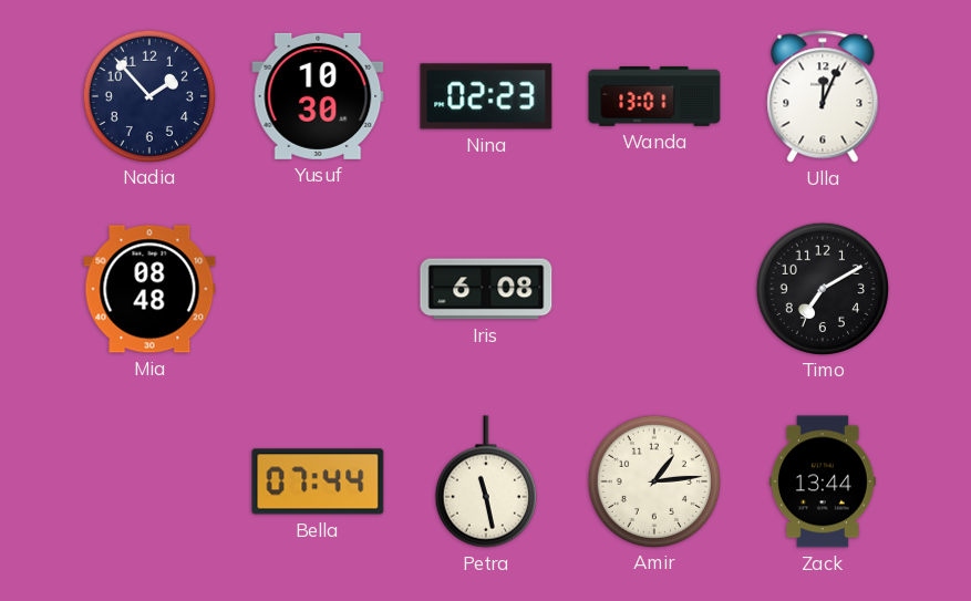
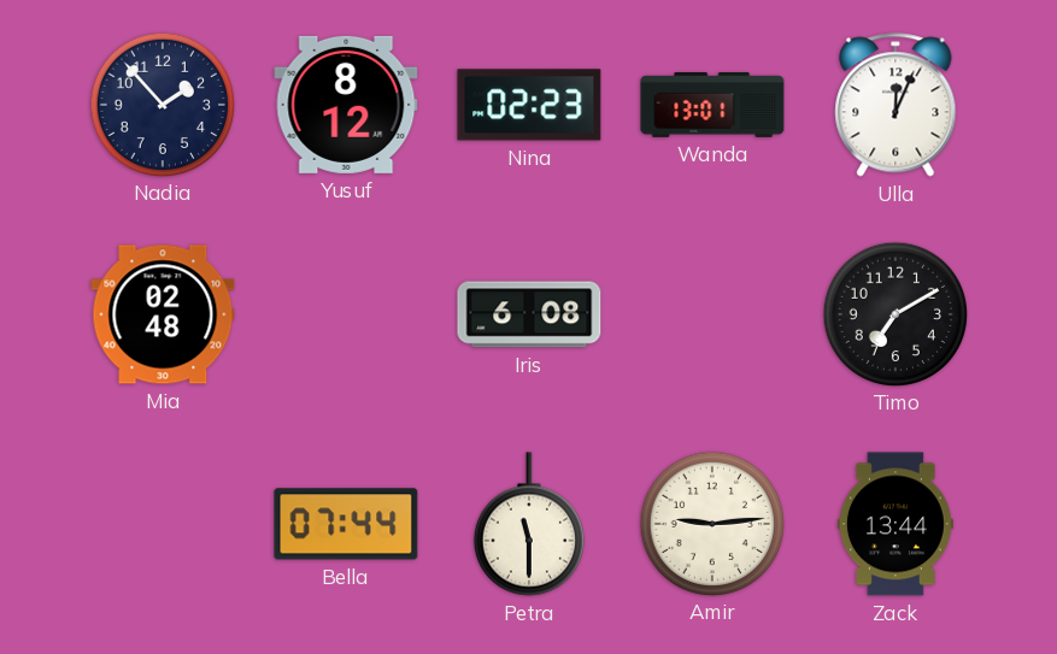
Yusuf: 10:30 -> 8:12 (346, 105)
Mia: 08:48 -> 02:48 (163, 314)
Petra: 11:28 -> 11:30 (529, 524)
Amir: 1:14 -> 9:14 (711, 523)
